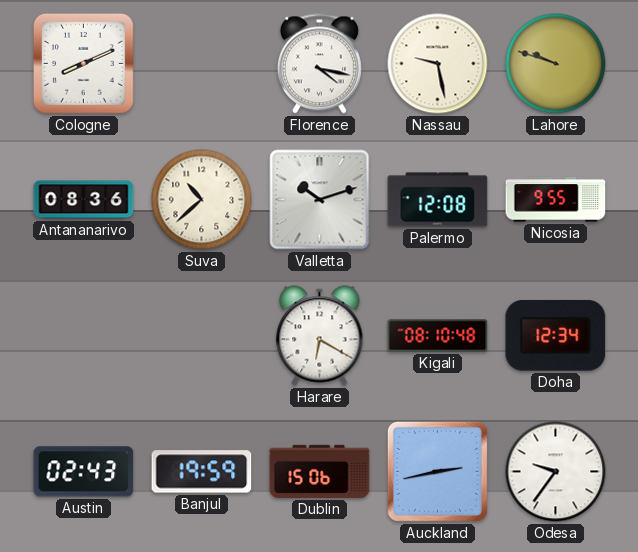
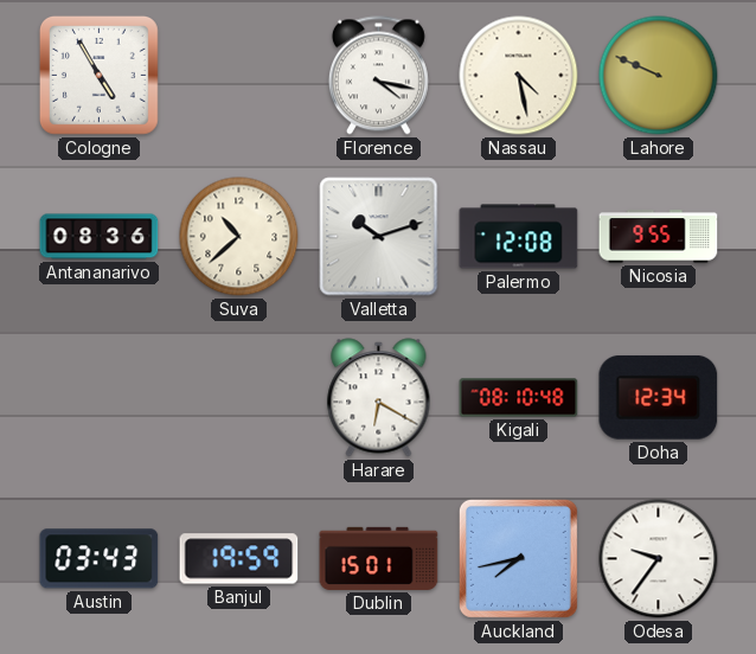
Cologne: 8:11 -> 4:55 (98, 75)
Nassau: 9:28 -> 4:28 (519, 76)
Lahore: 9:48 -> 9:49 (659, 76)
Austin: 02:43 -> 03:43 (100, 559)
Dublin: 15:06 -> 15:01 (379, 558)
Auckland: 2:43 -> 7:43 (518, 558)
